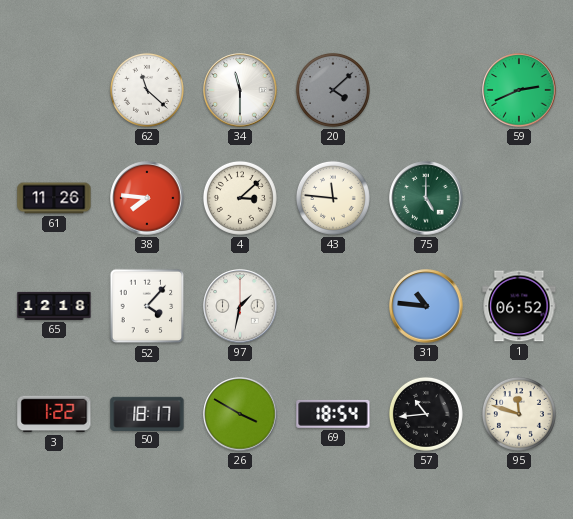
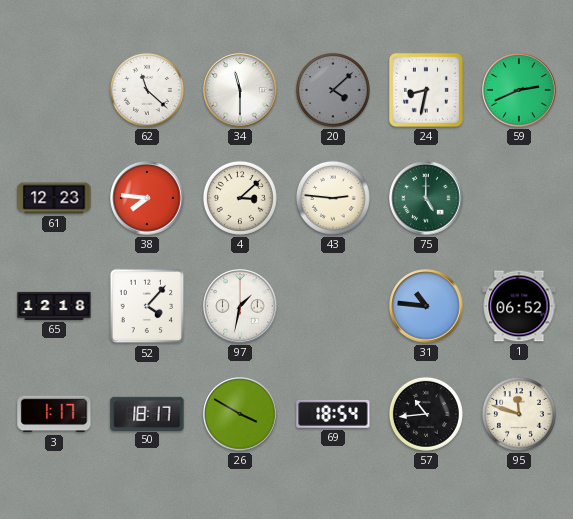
24: none -> 8:32 (426, 90)
61: 11:26 -> 12:23 (54, 198)
43: 11:46 -> 2:46 (333, 198)
3: 1:22 -> 1:17 (54, 414)
